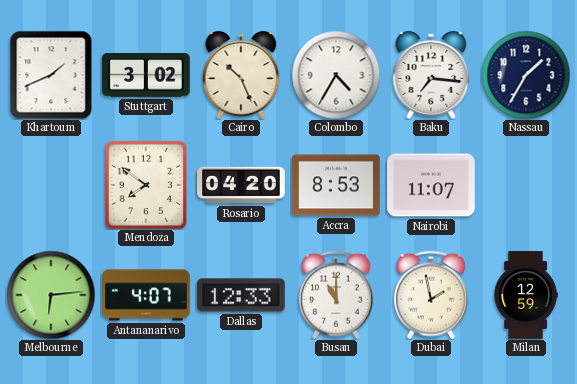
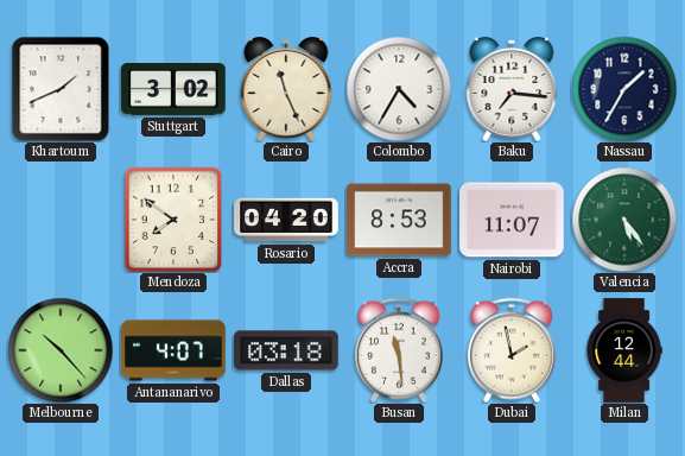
Cairo: 10:26 -> 11:26 (286, 89)
Valencia: none -> 5:24 (624, 220)
Melbourne: 6:14 -> 10:23 (61, 350)
Dallas: 12:33 -> 03:18 (286, 350)
Busan: 11:00 -> 11:29 (400, 350)
Milan: 12:59 -> 12:44 (624, 350)
